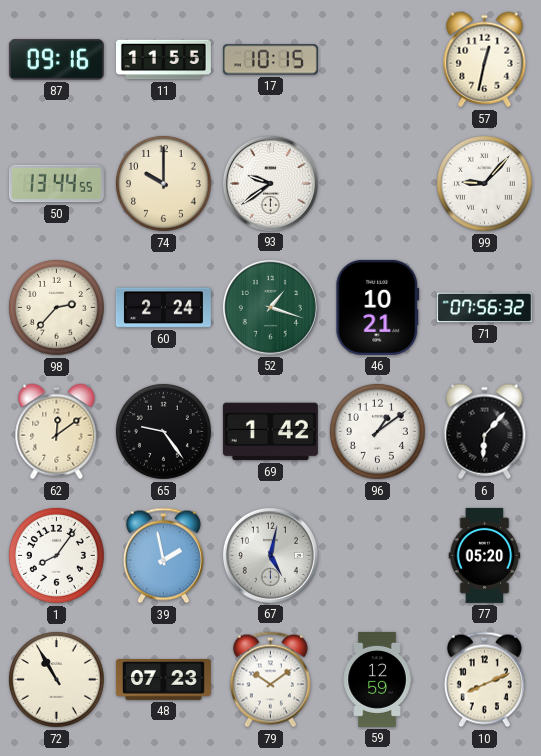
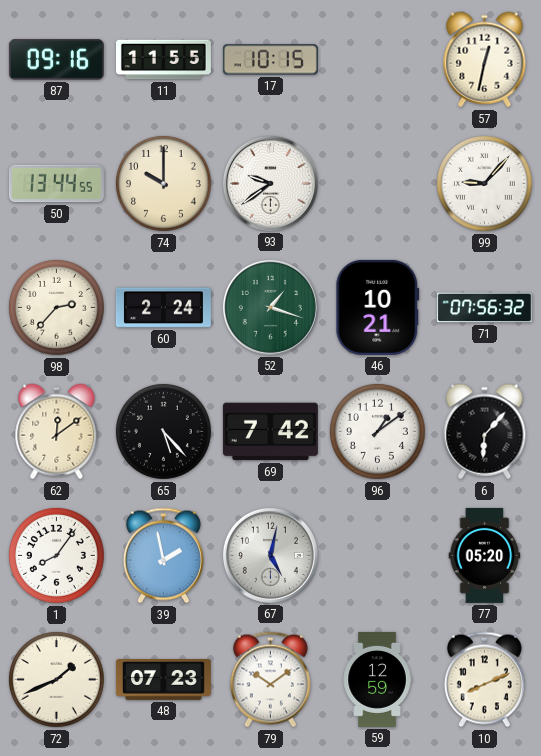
65: 9:24 -> 5:23 (164, 432)
69: 1:42 -> 7:42 (270, 432)
72: 10:55 -> 1:41 (57, 680)
